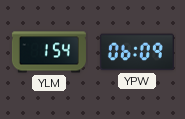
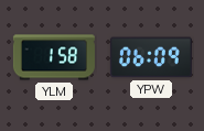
YLM: 1:54 -> 1:58 (54, 57)
